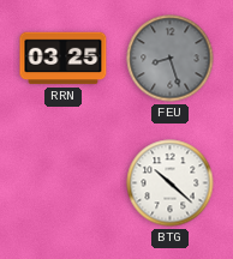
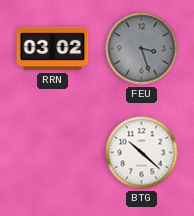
RRN: 03:25 -> 03:02 (53, 49)
FEU: 8:27 -> 3:27 (142, 49)
